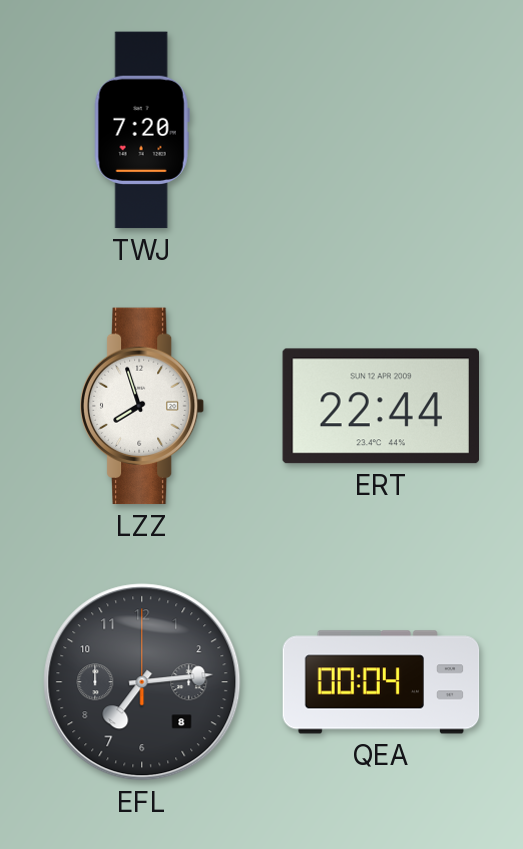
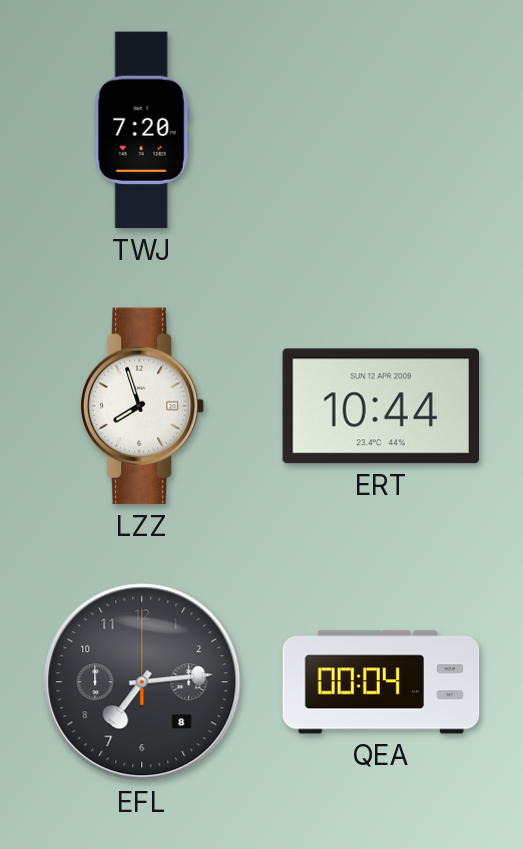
ERT: 22:44 -> 10:44 (380, 406)
